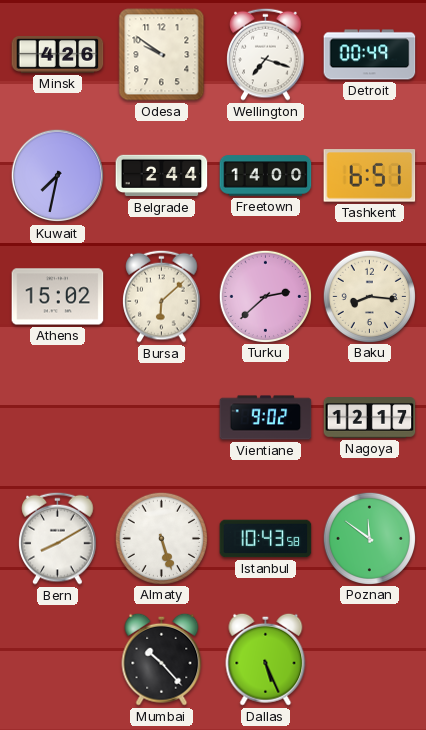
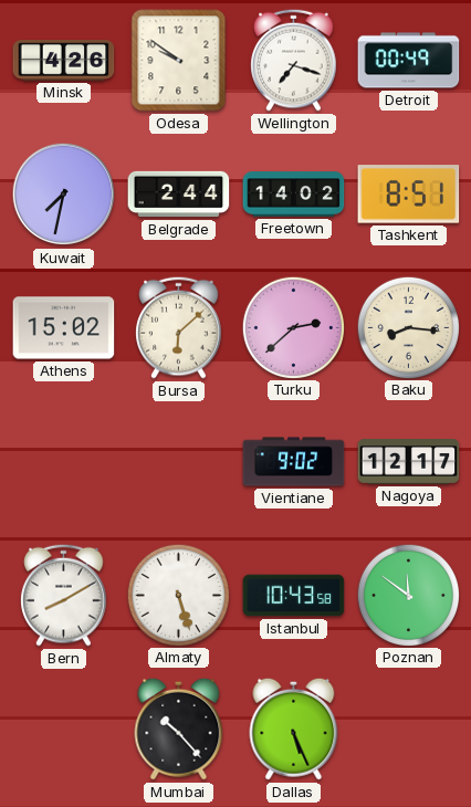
Freetown: 14:00 -> 14:02 (294, 195)
Tashkent: 6:51 -> 8:51 (409, 195)
